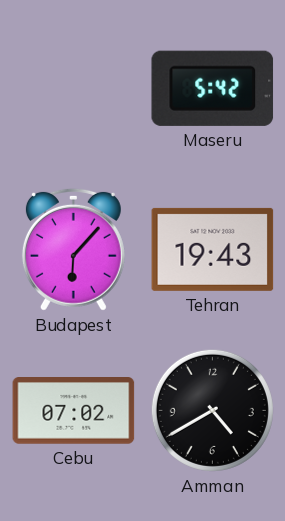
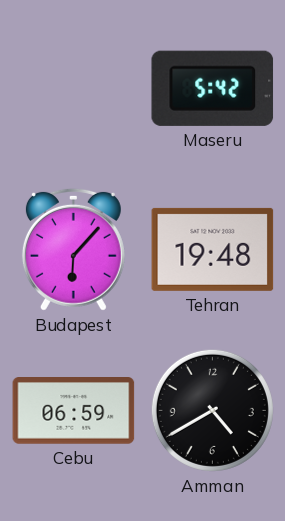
Tehran: 19:43 -> 19:48 (213, 249)
Cebu: 07:02 -> 06:59 (74, 411)
